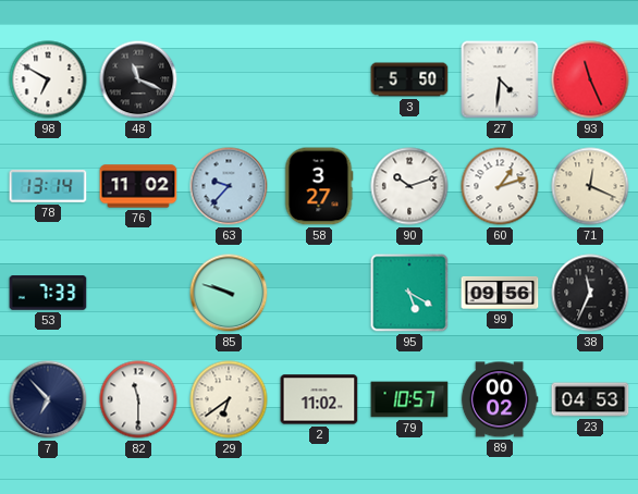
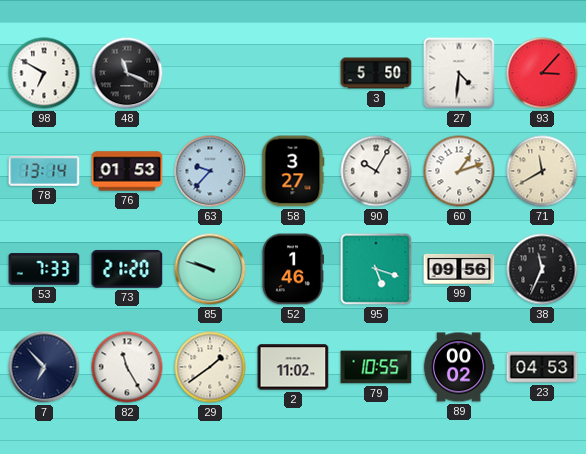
93: 11:26 -> 3:07 (542, 73)
76: 11:02 -> 01:53 (127, 171)
90: 10:12 -> 10:05 (376, 171)
71: 12:19 -> 11:40 (542, 171)
73: none -> 21:20 (127, 269)
52: none -> 1:46 (292, 269)
95: 5:20 -> 5:18 (376, 269)
82: 11:30 -> 11:25 (127, 367)
29: 6:39 -> 1:39 (210, 367)
79: 10:57 -> 10:55 (376, 367)
